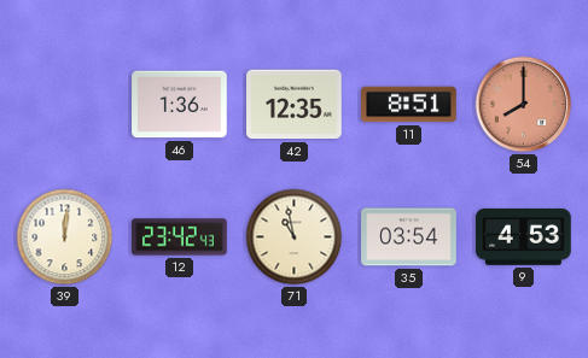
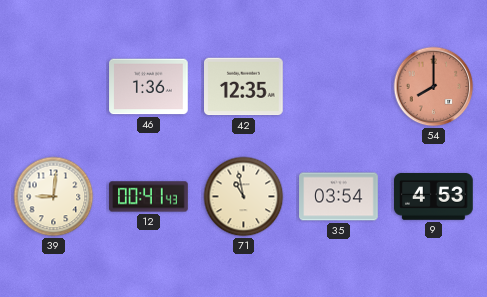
11: 8:51 -> none (409, 105)
39: 12:01 -> 9:01 (54, 197)
12: 23:42 -> 00:41 (149, 197)
